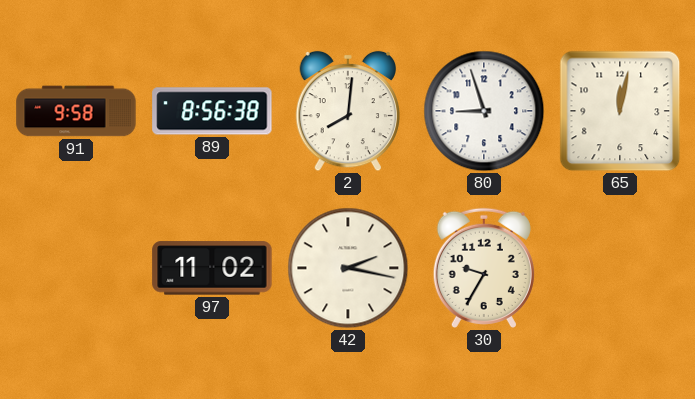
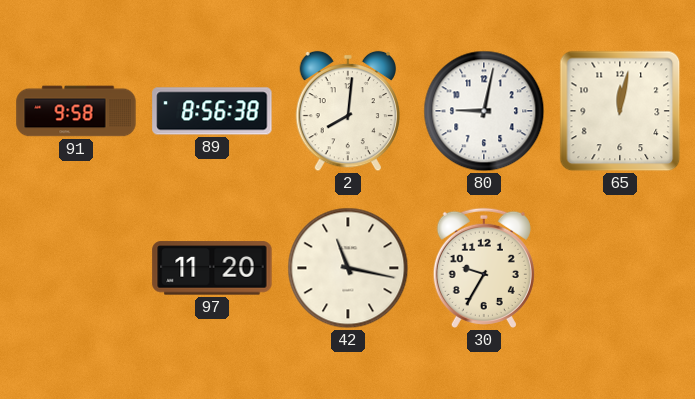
80: 8:57 -> 9:02 (484, 111)
97: 11:02 -> 11:20 (212, 268)
42: 2:17 -> 11:17 (348, 268)
